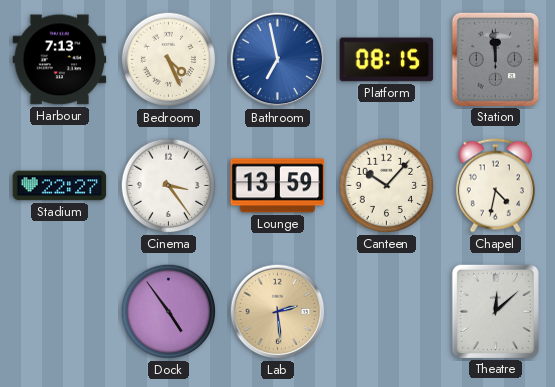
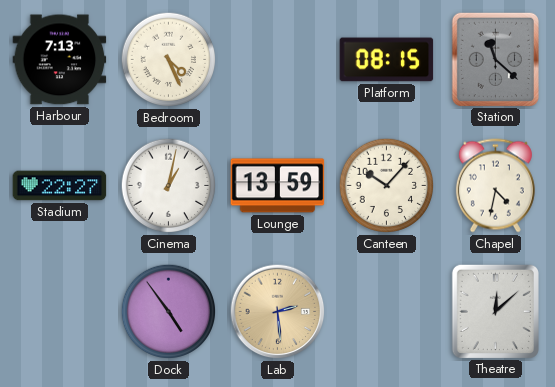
Bathroom: 6:58 -> none (278, 60)
Station: 11:59 -> 11:22 (495, 59)
Cinema: 3:24 -> 1:02 (169, 186)
